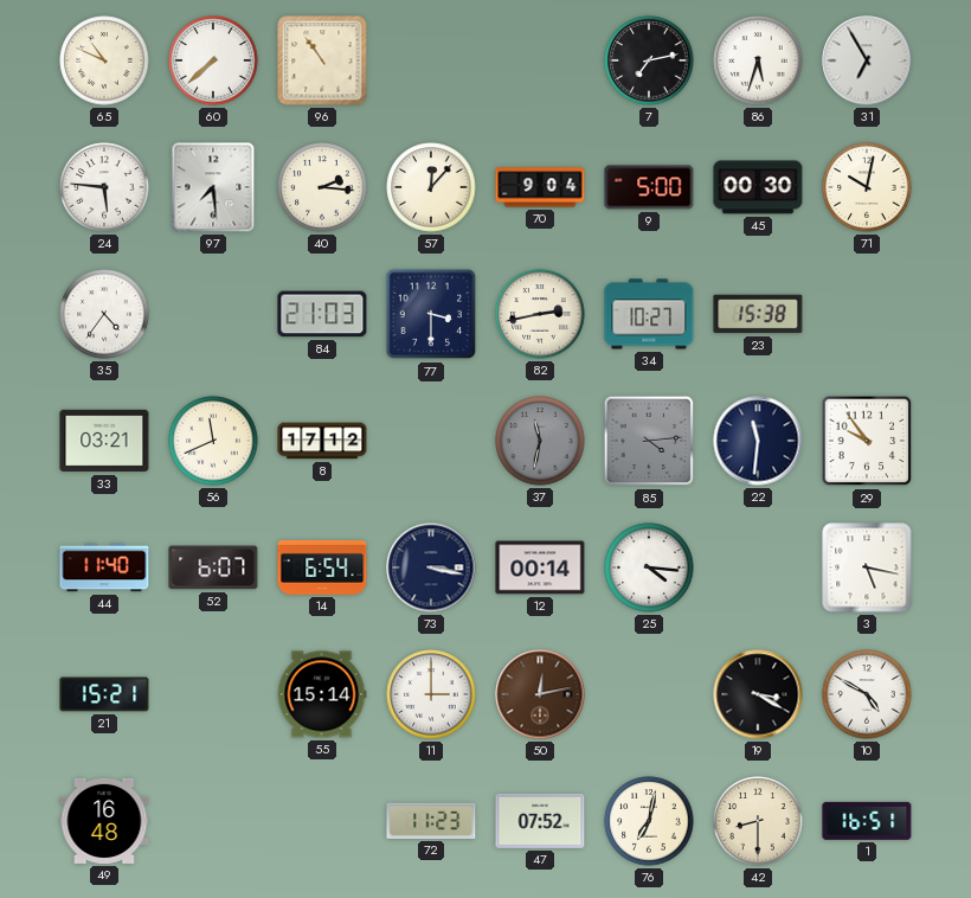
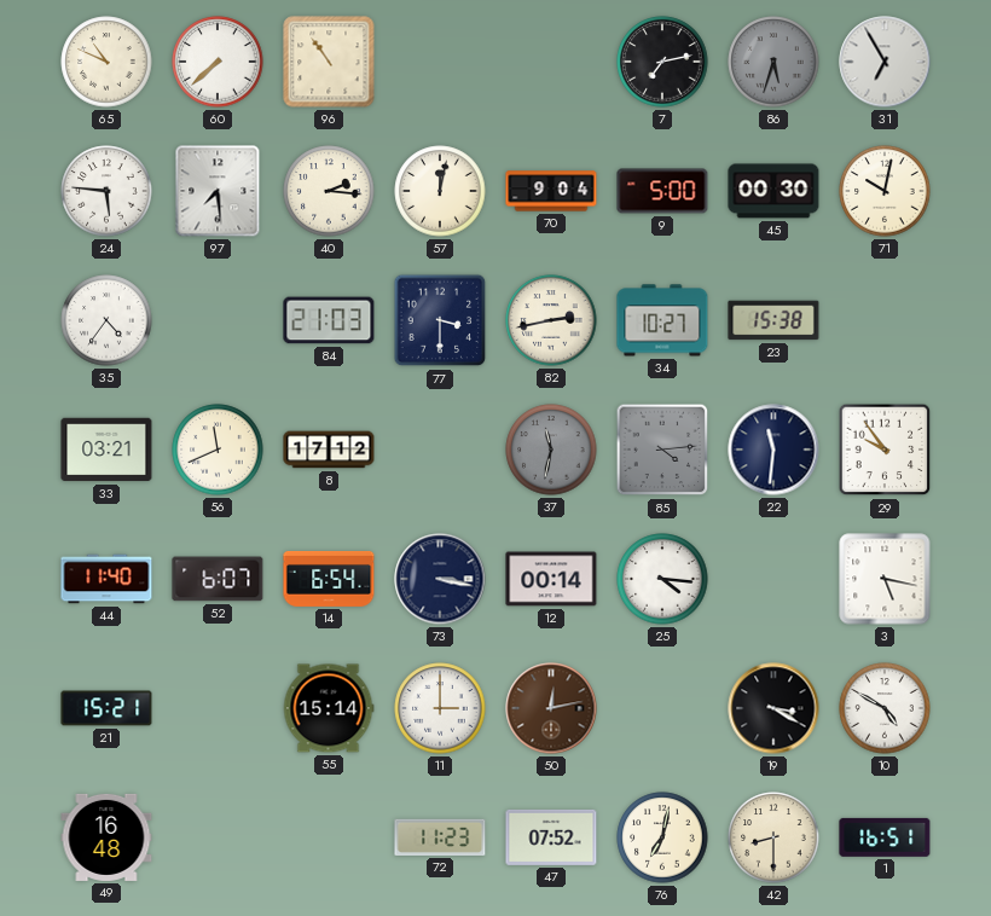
86 dial: white -> grey (773, 62)
57: 12:07 -> 12:02 (440, 191)
